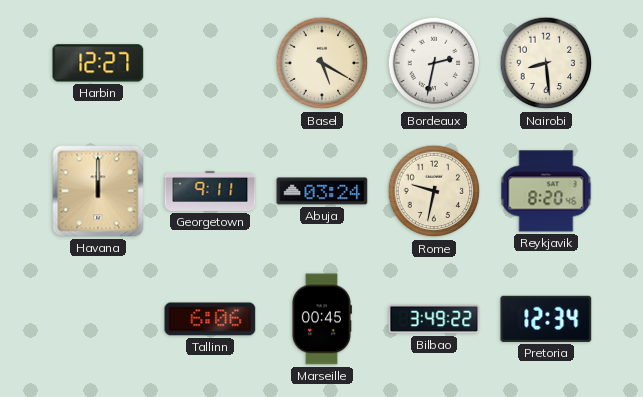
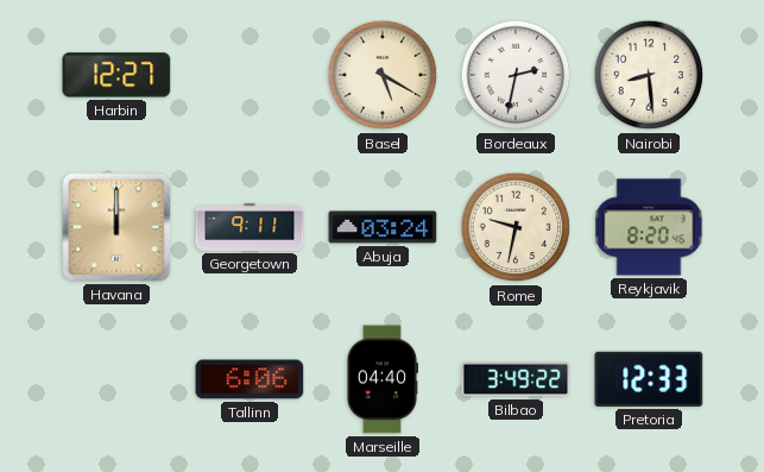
Marseille: 00:45 -> 04:40 (381, 379)
Pretoria: 12:34 -> 12:33 (649, 379)
